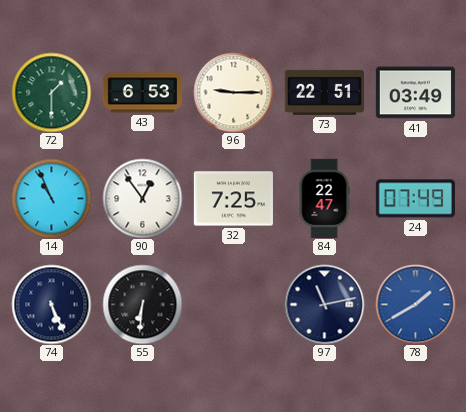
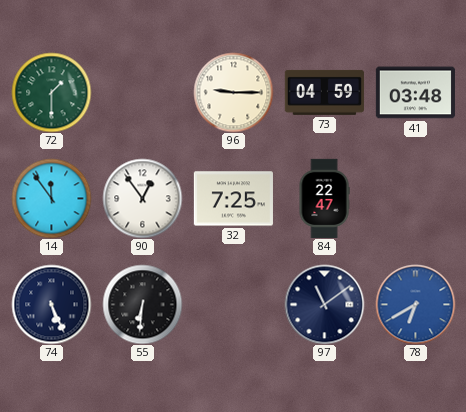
43: 6:53 -> none (142, 93)
73: 22:51 -> 04:59 (324, 92)
41: 03:49 -> 03:48 (415, 93)
14: 10:56 -> 11:54 (51, 198)
24: 07:49 -> none (415, 199)
97: 11:13 -> 11:09 (324, 304)
78: 1:40 -> 6:40 (415, 304)
